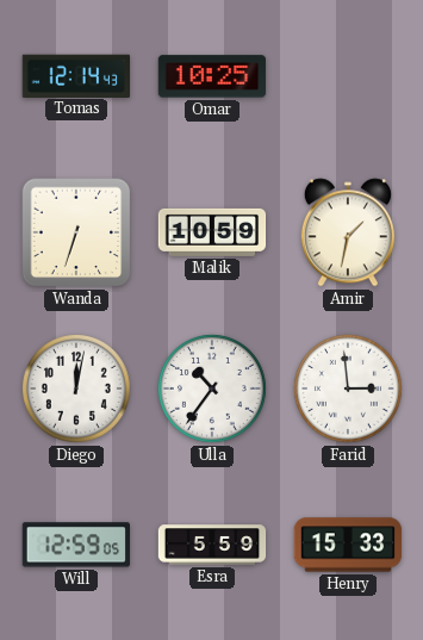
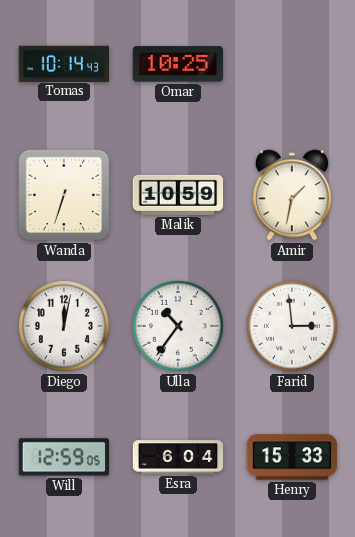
Tomas: 12:14 -> 10:14 (63, 63)
Esra: 5:59 -> 6:04 (178, 457)
